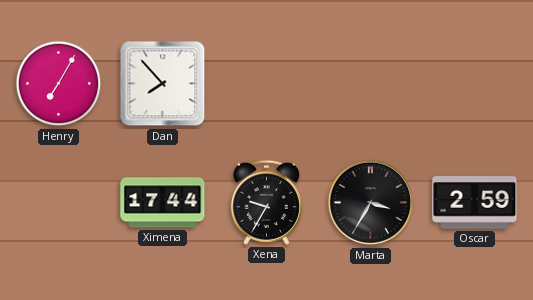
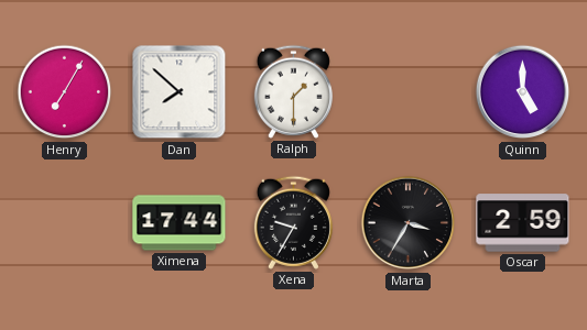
Dan: 7:53 -> 7:52 (180, 92)
Ralph: none -> 1:30 (293, 91)
Quinn: none -> 5:00 (523, 92)
